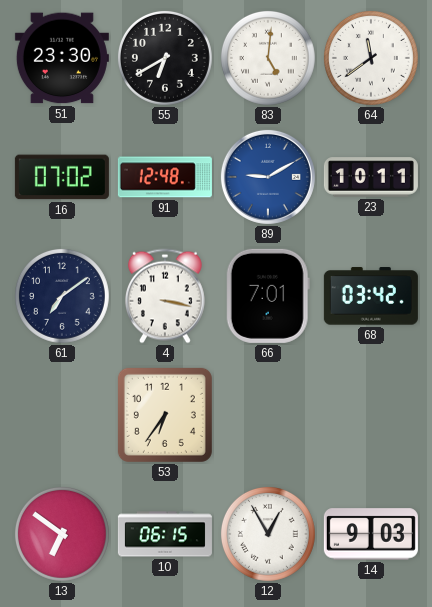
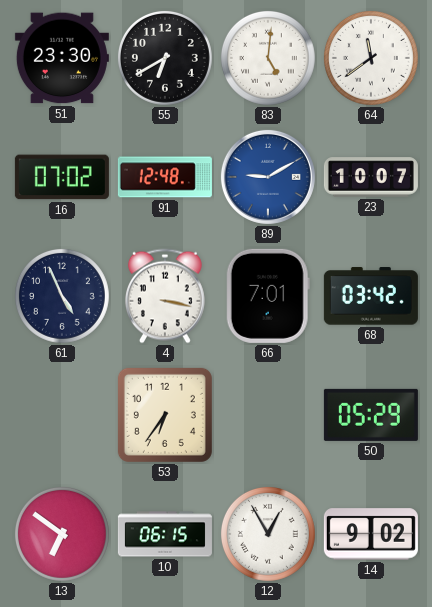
23: 10:11 -> 10:07 (371, 177)
61: 7:09 -> 4:56 (62, 296)
50: none -> 05:29 (371, 415)
14: 9:03 -> 9:02 (371, 534)
